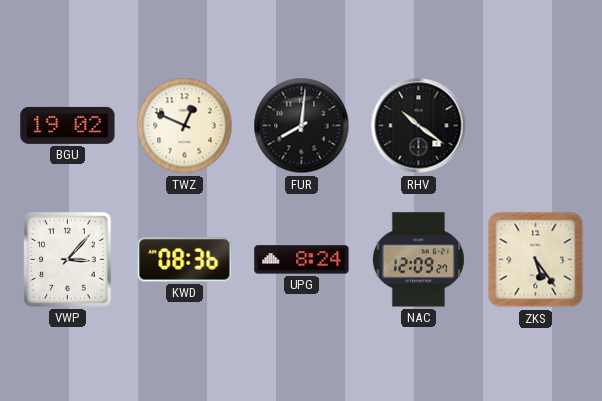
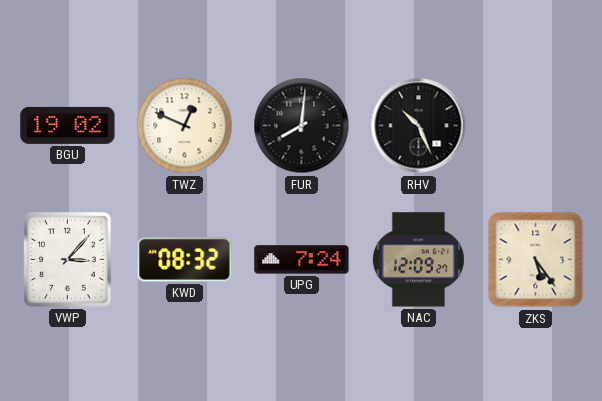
RHV: 10:21 -> 10:26 (419, 126)
KWD: 08:36 -> 08:32 (185, 260)
UPG: 8:24 -> 7:24 (302, 260)
